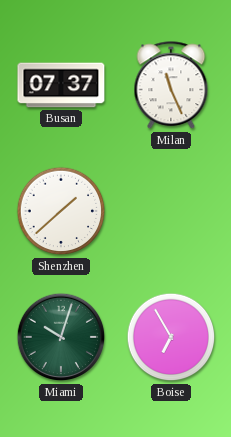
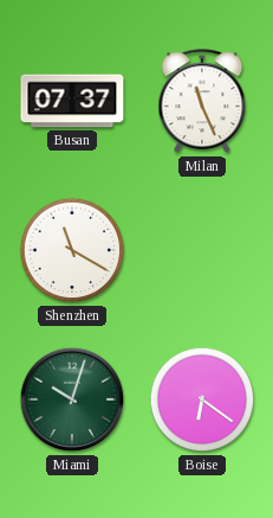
Shenzhen: 1:38 -> 11:20 (72, 250)
Boise: 6:55 -> 6:21 (202, 399)
